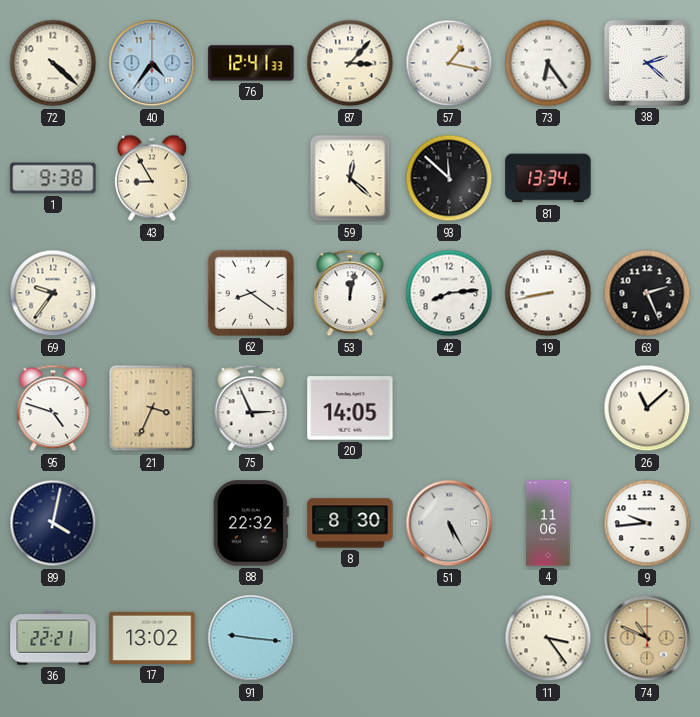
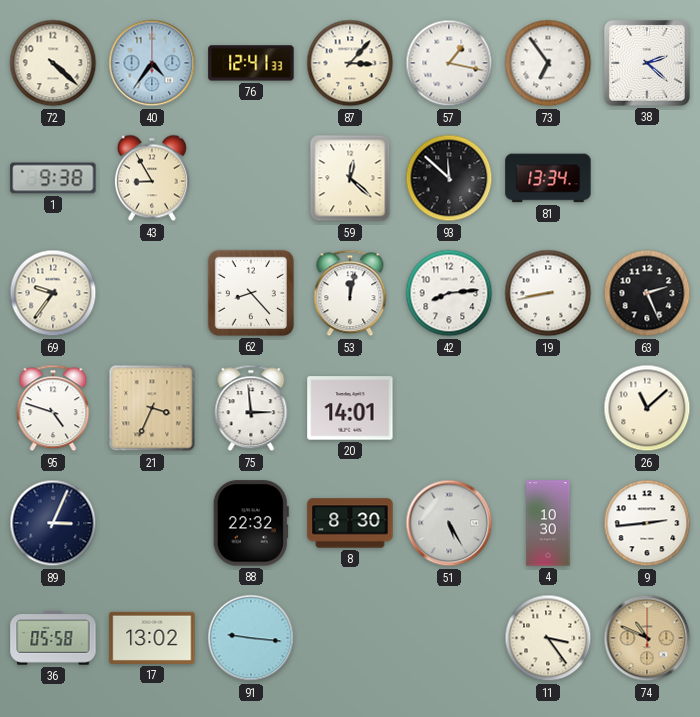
73: 6:24 -> 6:54 (548, 63)
62: 8:21 -> 8:23 (251, 293)
75: 2:56 -> 2:59 (251, 408)
20: 14:05 -> 14:01 (350, 408)
89: 4:02 -> 3:04 (53, 523)
4: 11:06 -> 10:30 (548, 523)
9: 9:44 -> 2:44 (647, 523)
36: 22:21 -> 05:58 (53, 638)
